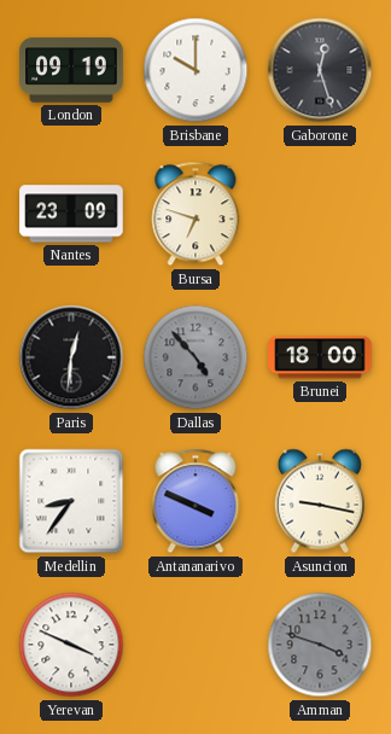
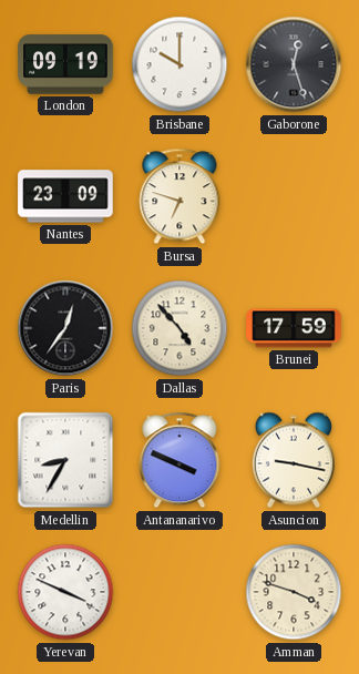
Paris: 12:31 -> 12:36 (65, 328)
Dallas dial: grey -> cream (179, 328)
Brunei: 18:00 -> 17:59 (294, 328)
Medellin: 8:36 -> 8:35 (65, 460)
Amman dial: grey -> cream (294, 592)
